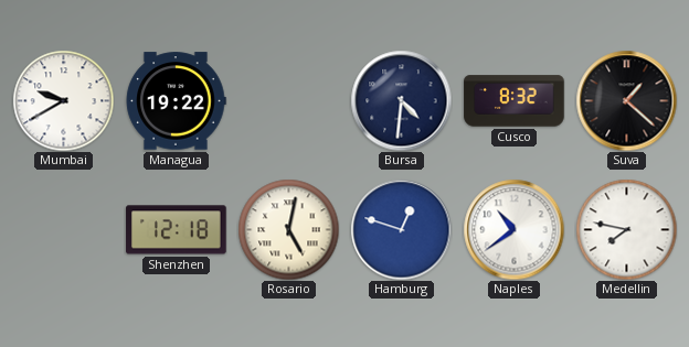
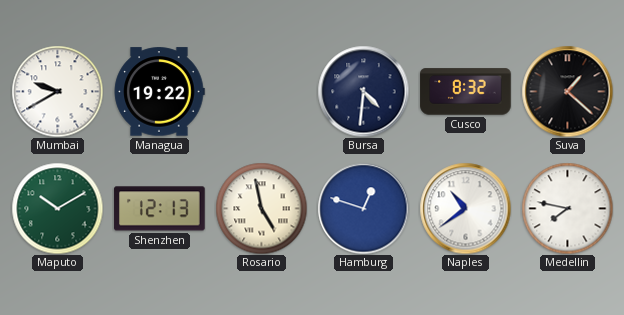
Maputo: none -> 10:10 (57, 208)
Shenzhen: 12:18 -> 12:13 (160, 209)
Rosario: 5:02 -> 4:58 (261, 208)
